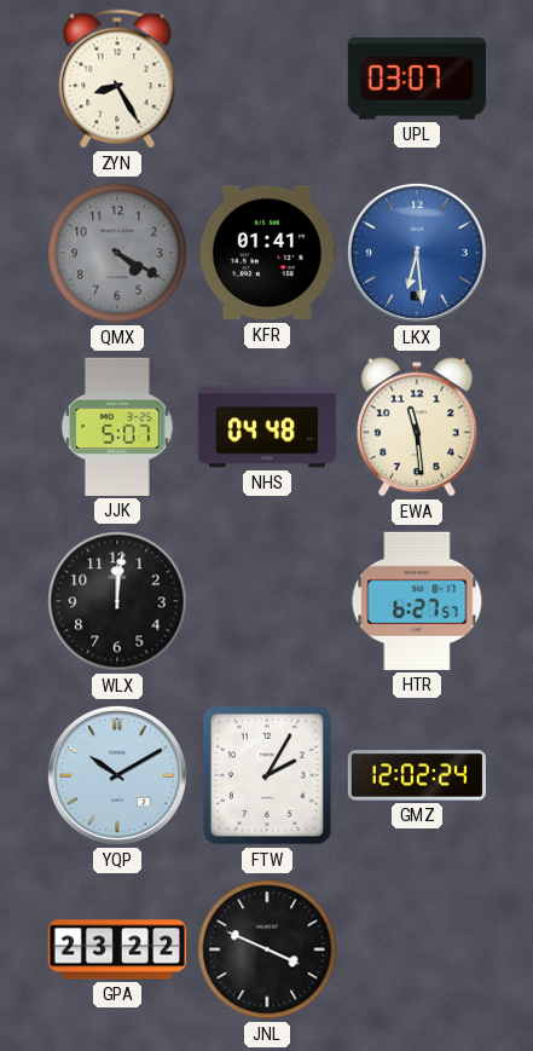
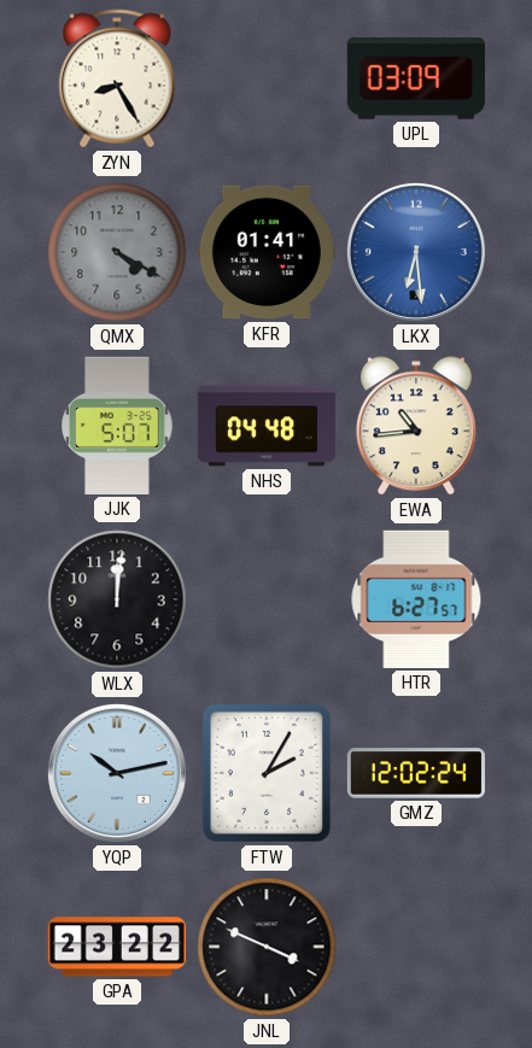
UPL: 03:07 -> 03:09 (416, 78)
EWA: 11:29 -> 10:44 (417, 426)
YQP: 10:10 -> 10:13 (117, 773)
